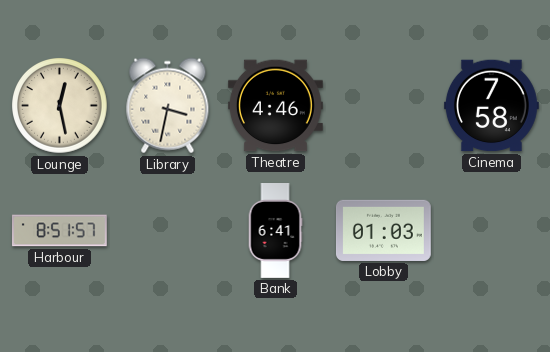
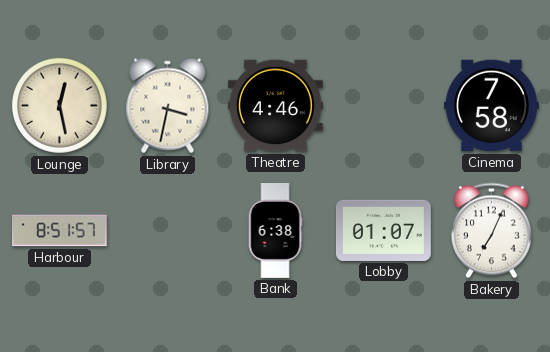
Bank: 6:41 -> 6:38 (275, 231)
Lobby: 01:03 -> 01:07 (383, 230)
Bakery: none -> 7:04 (491, 231)
